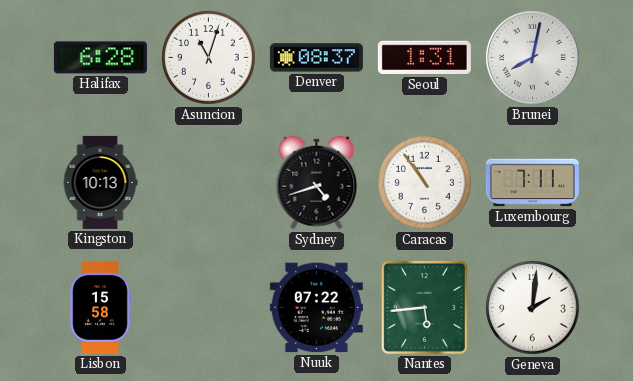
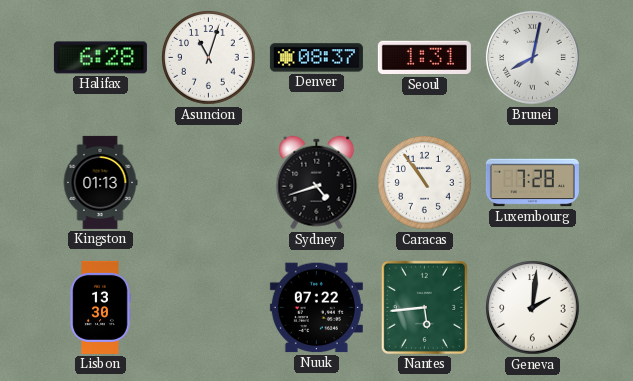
Kingston: 10:13 -> 01:13 (100, 182)
Luxembourg: 7:11 -> 7:28 (532, 183)
Lisbon: 15:58 -> 13:30 (100, 307)
